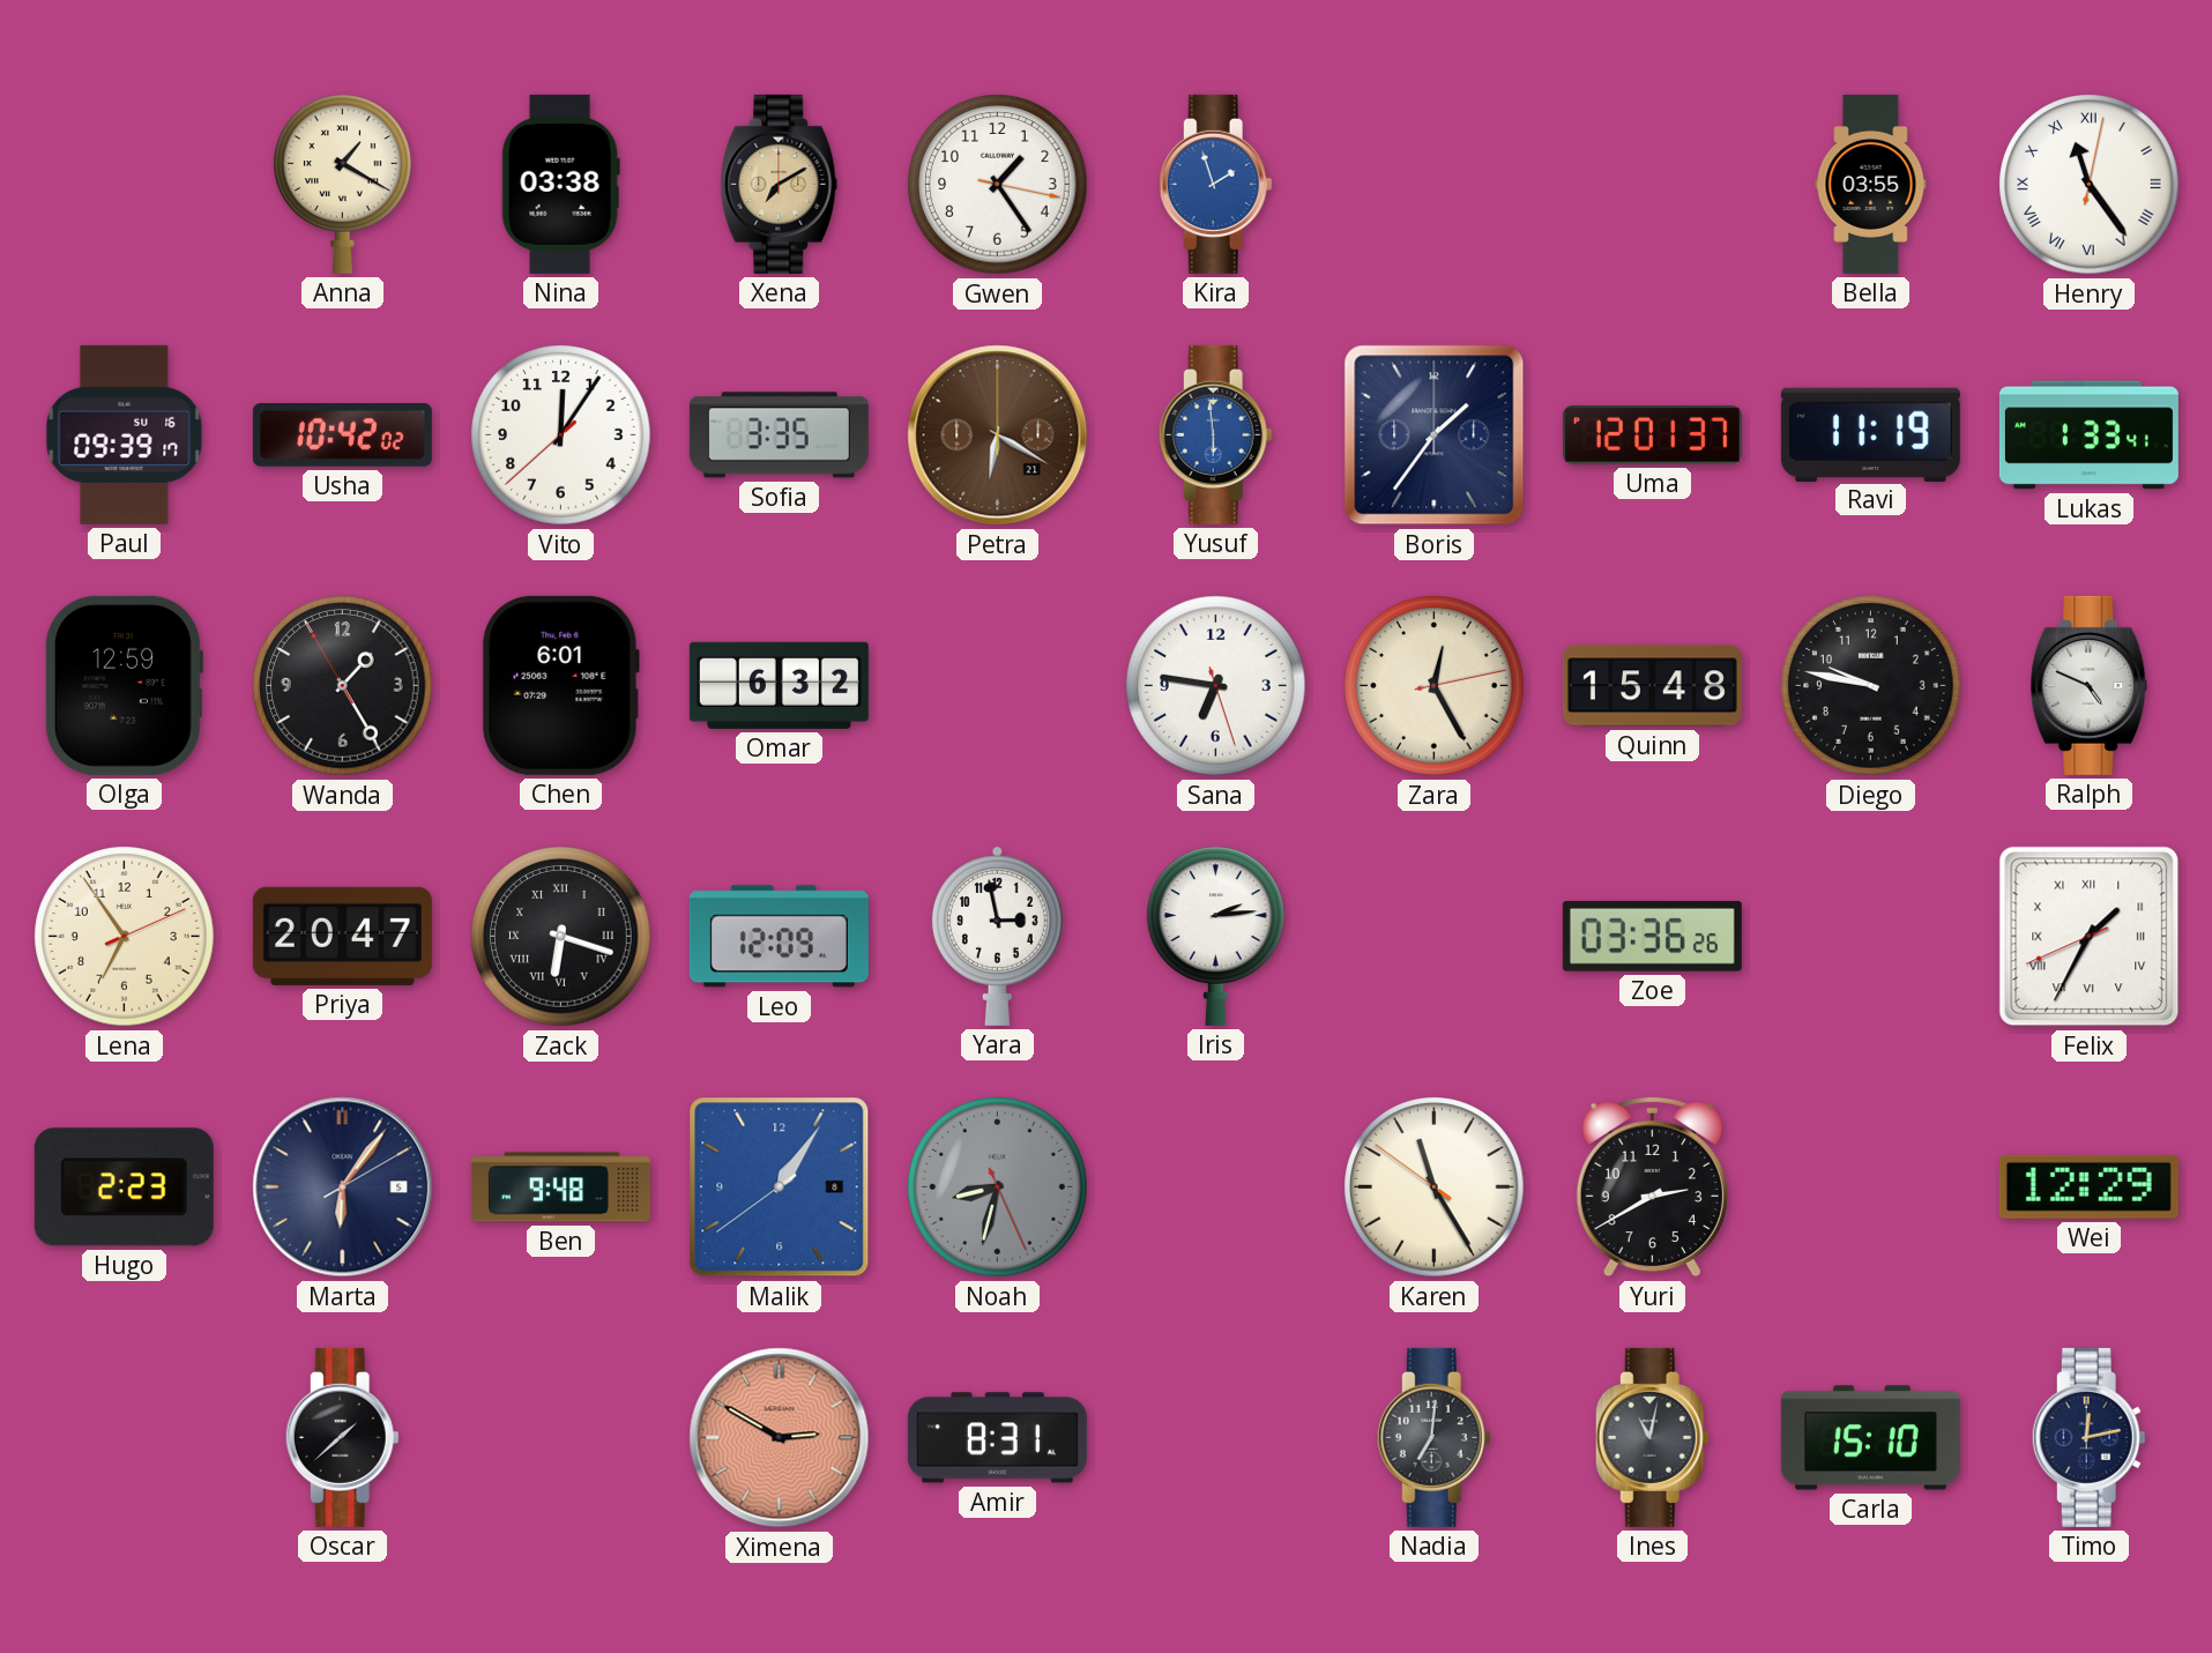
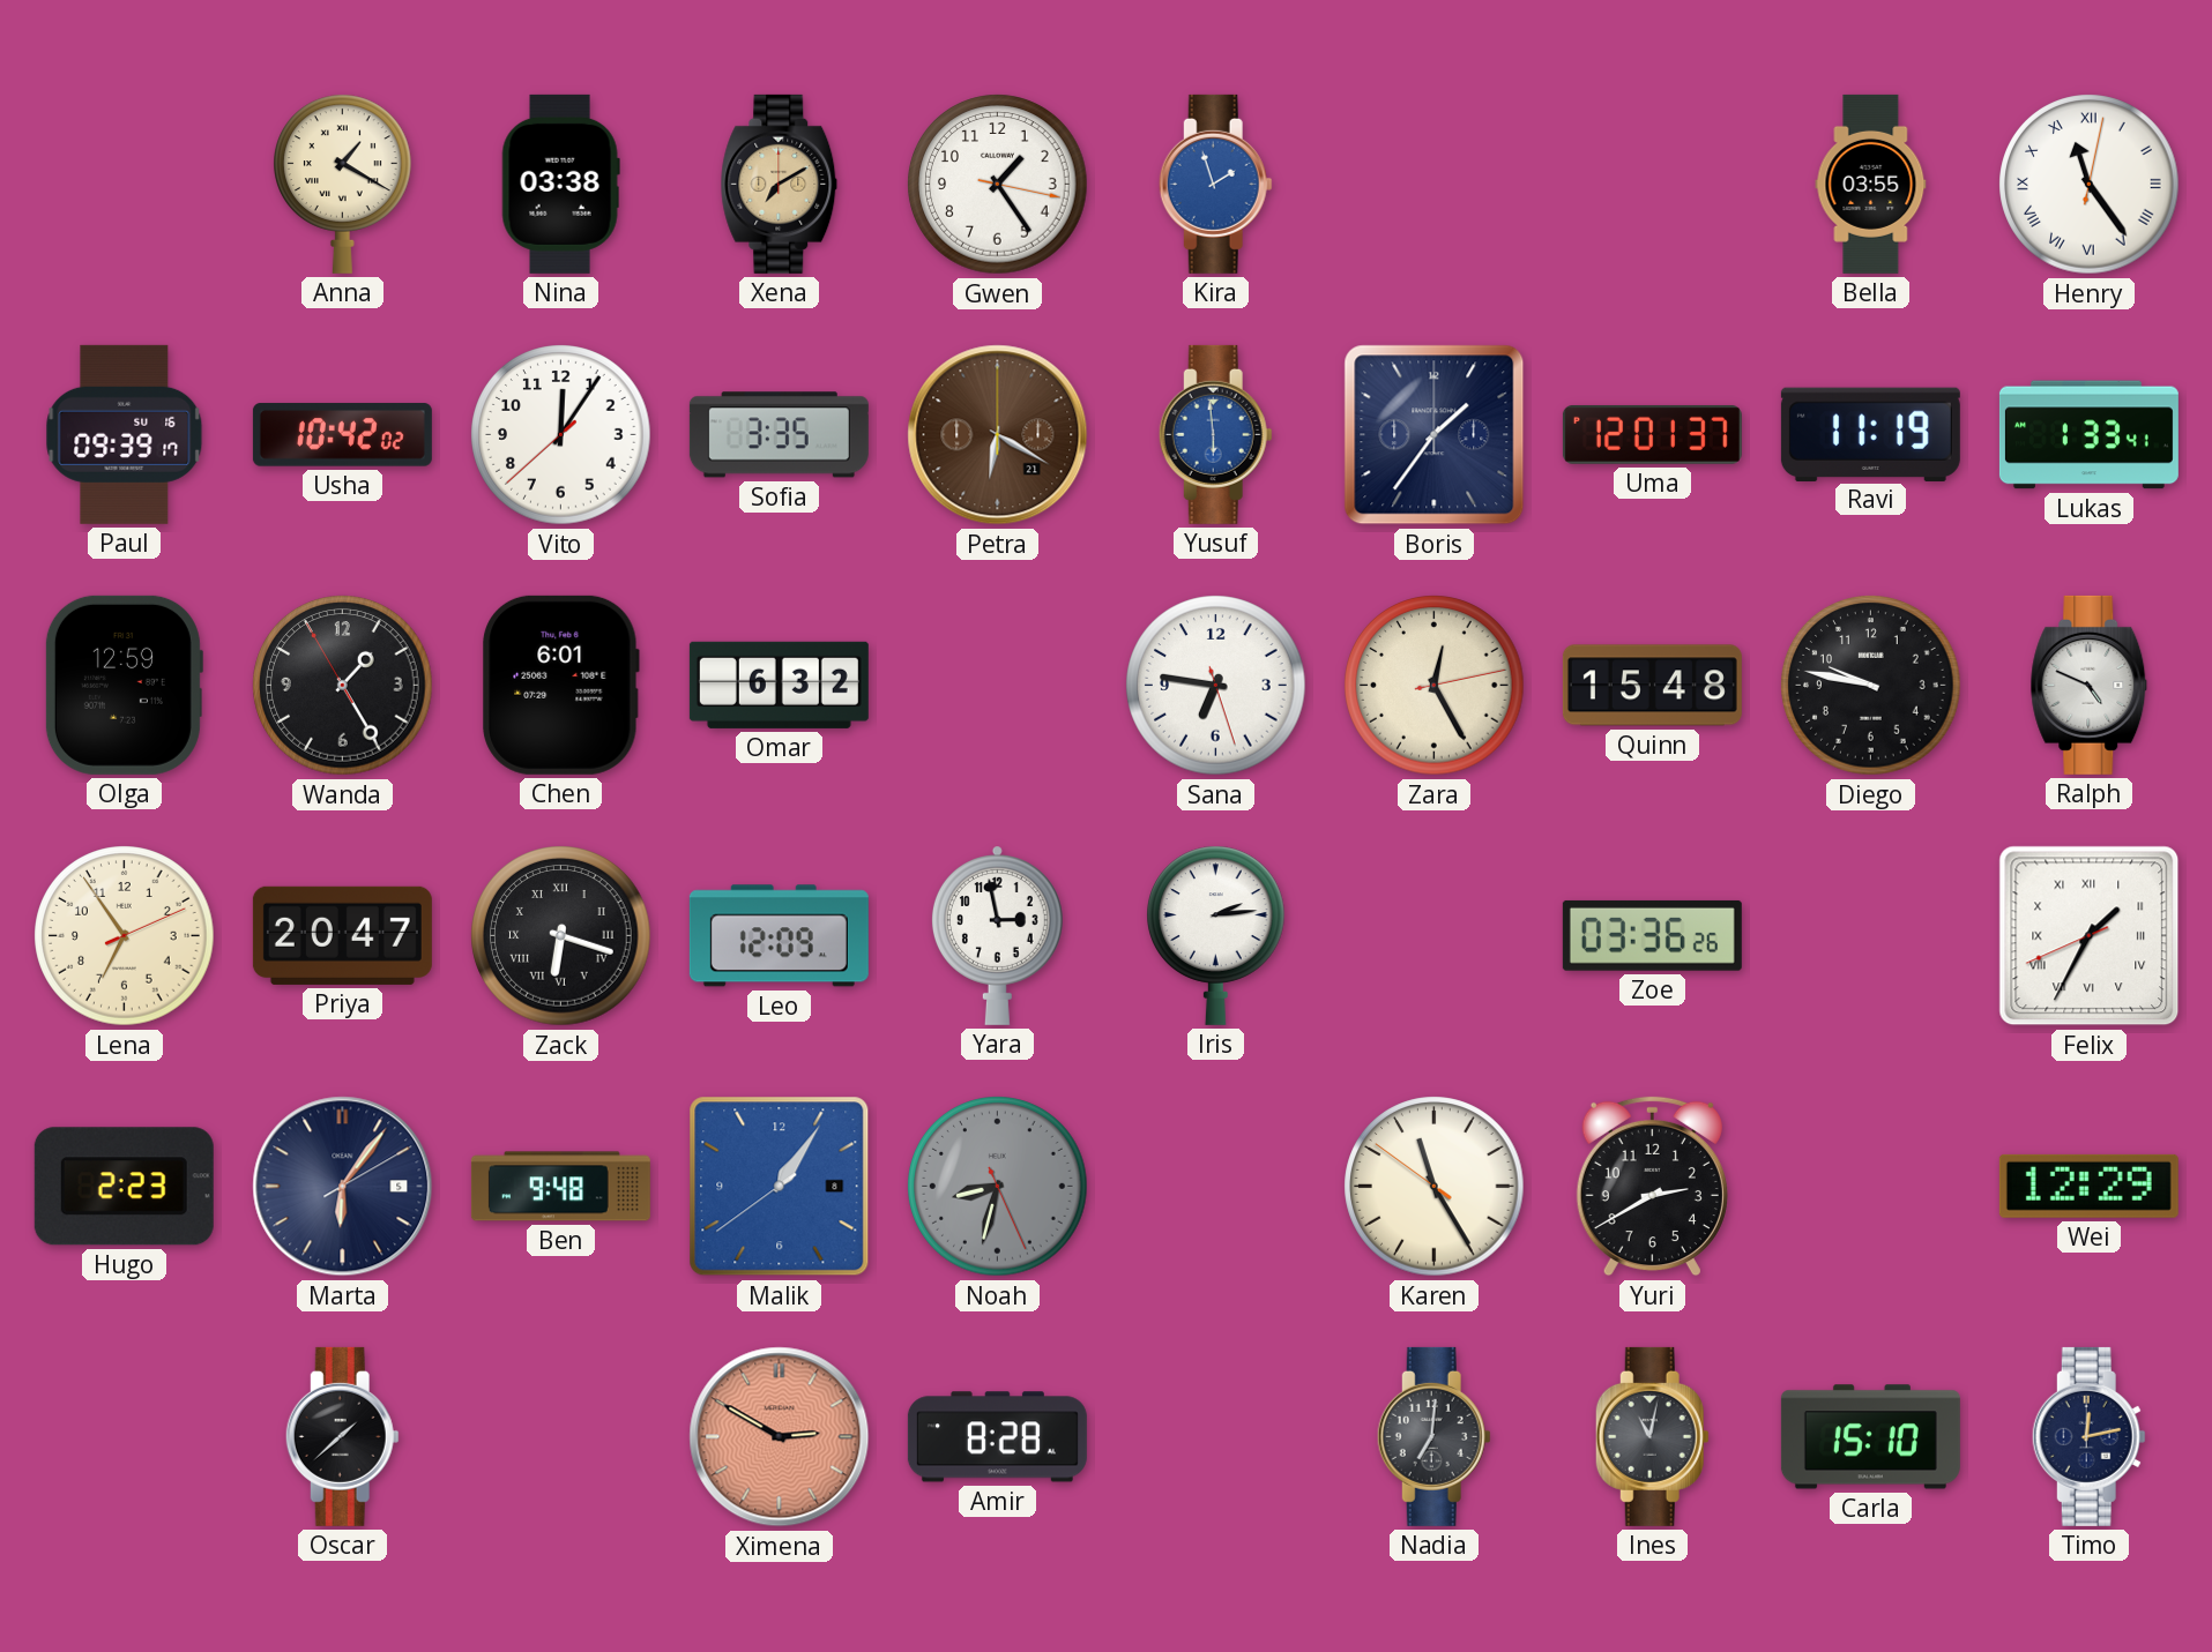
Amir: 8:31 -> 8:28 (997, 1437)
